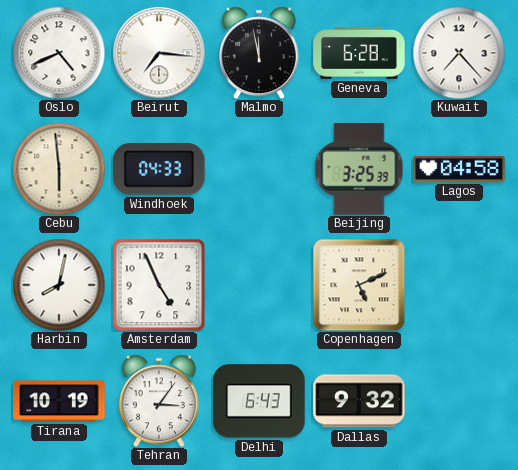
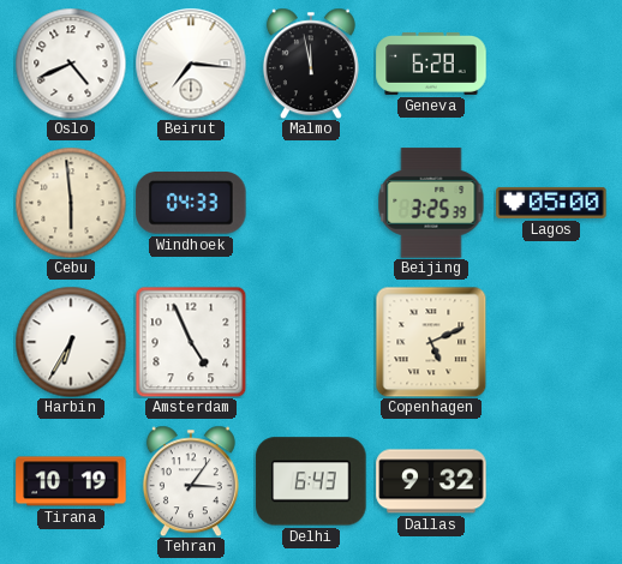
Kuwait: 7:23 -> none (459, 53)
Lagos: 04:58 -> 05:00 (551, 203)
Harbin: 8:02 -> 6:35 (71, 342)
